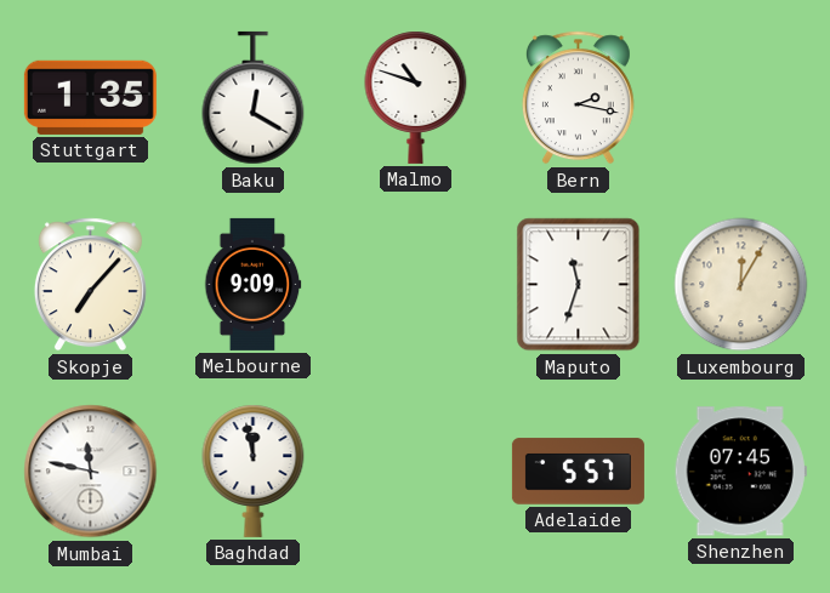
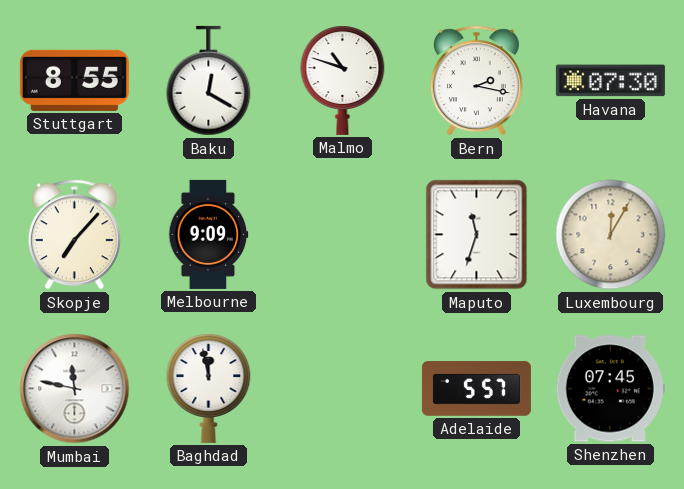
Stuttgart: 1:35 -> 8:55 (74, 80)
Havana: none -> 07:30 (610, 81)
